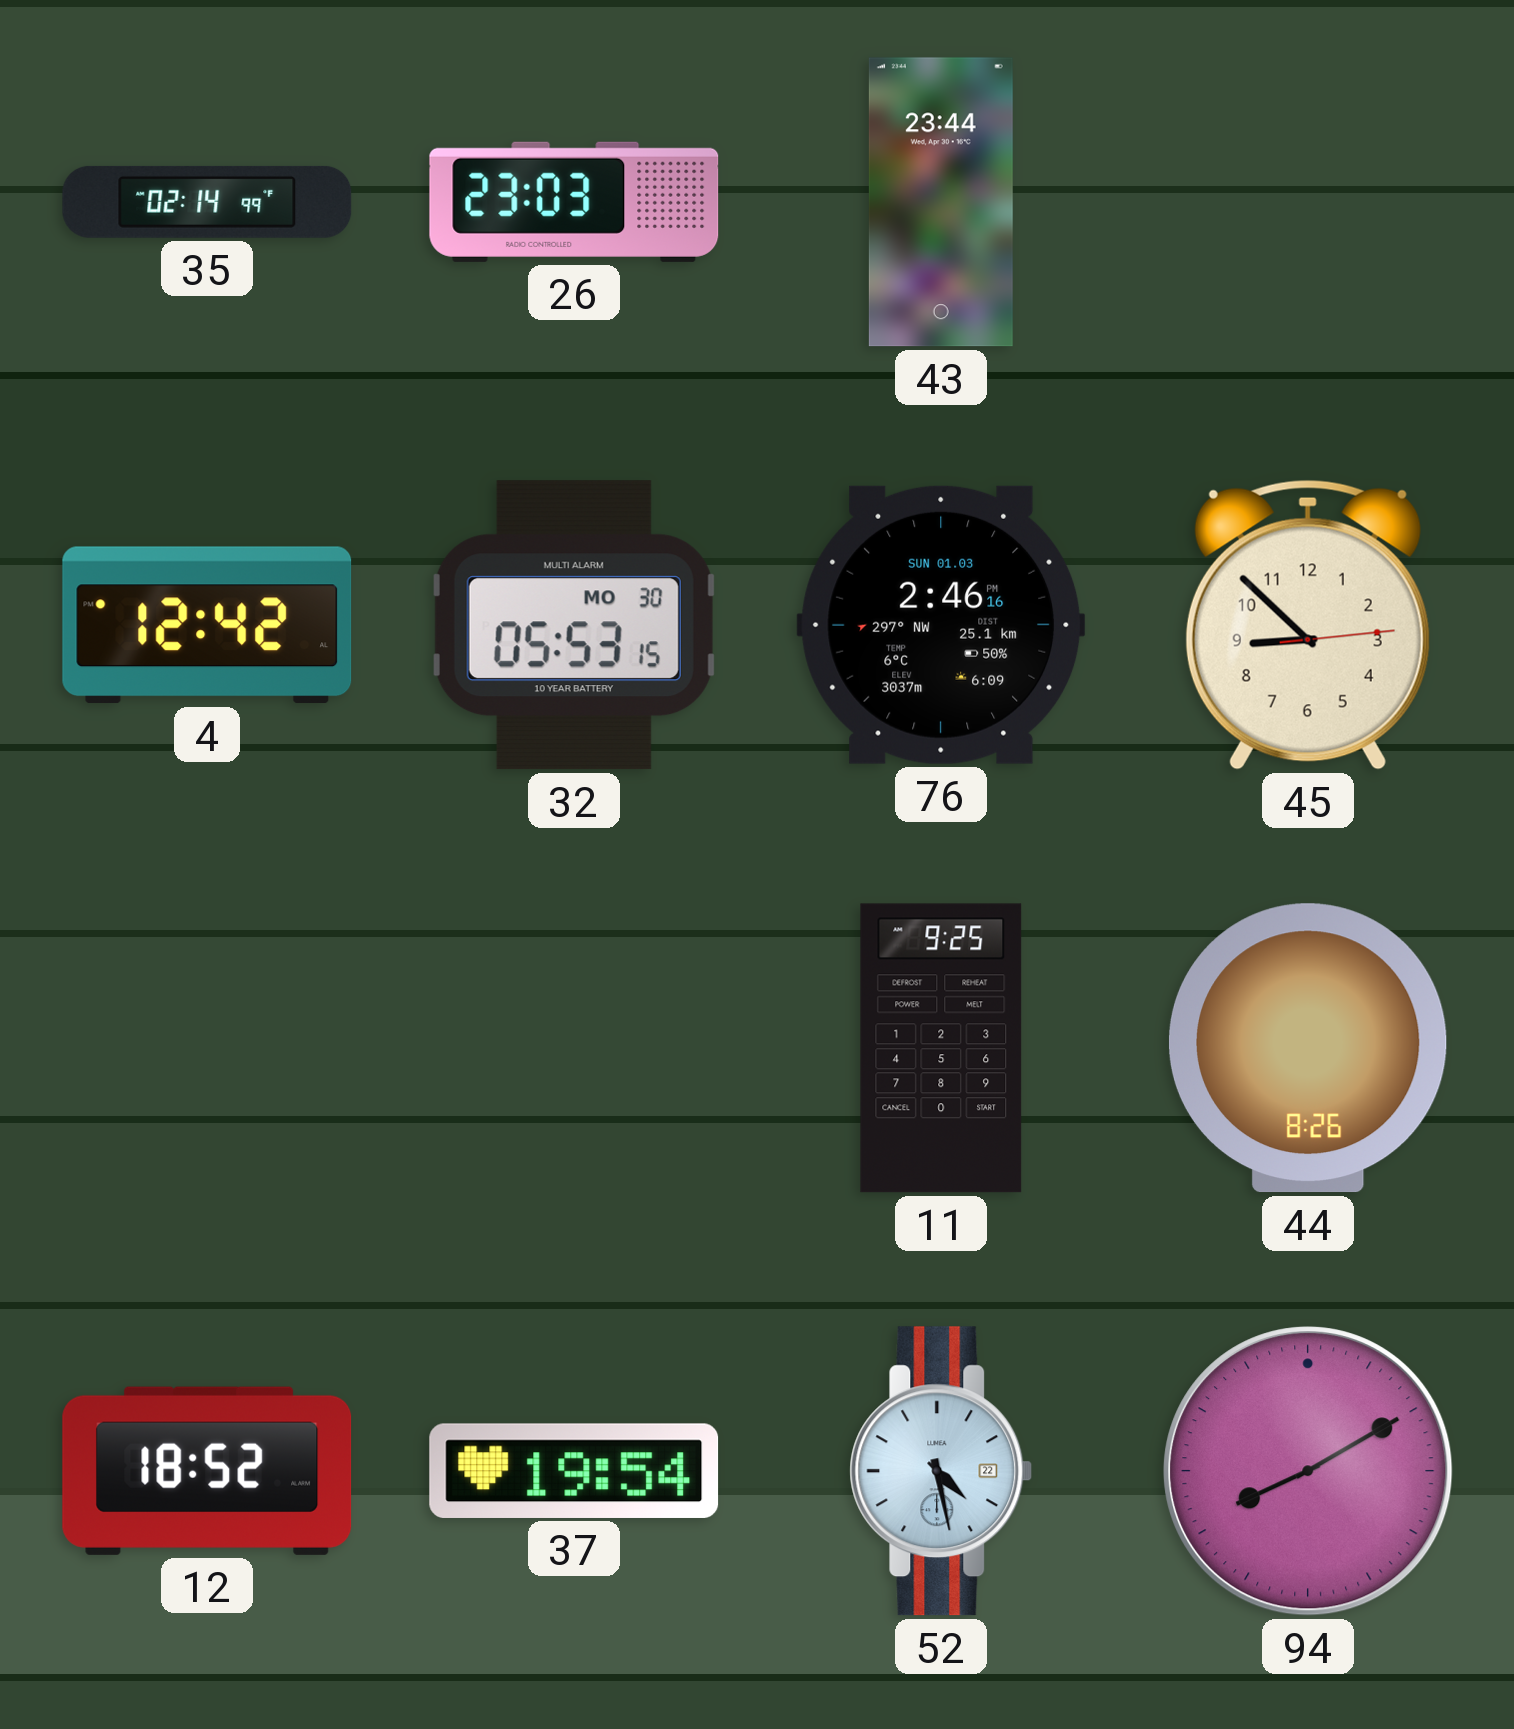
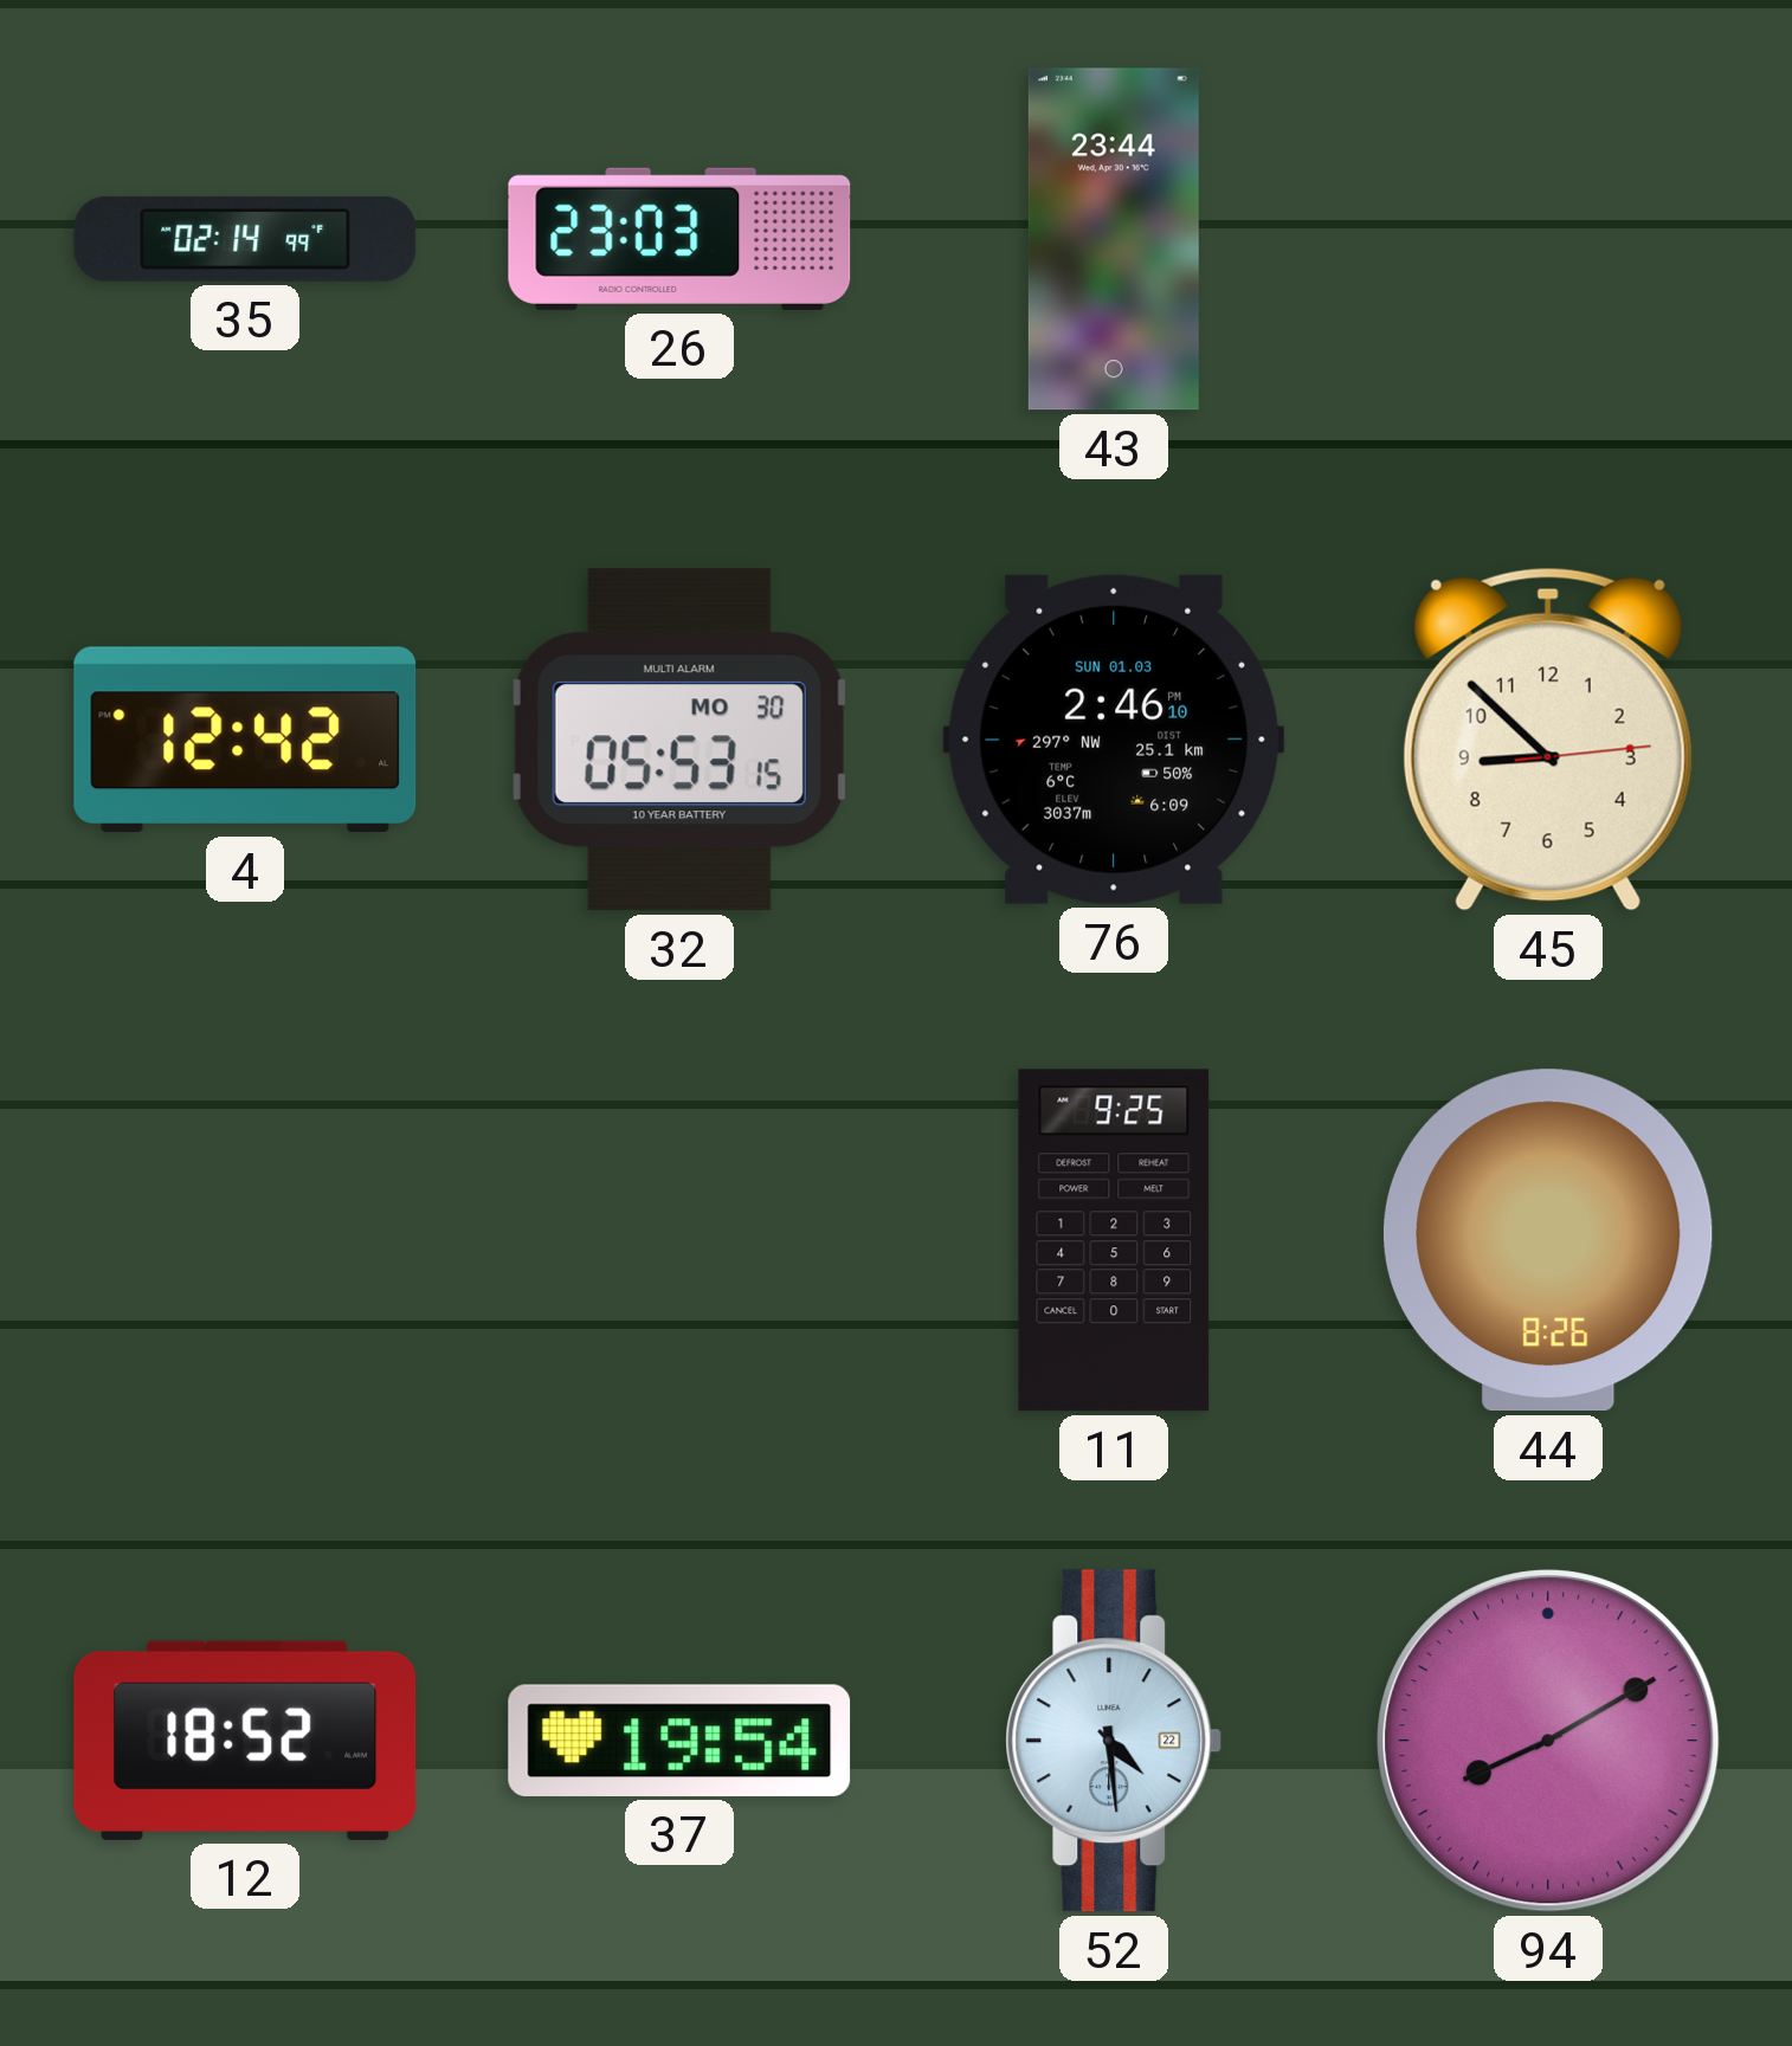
76: 2:46:16 PM -> 2:46:10 PM (1114, 740)
52: 4:28 -> 4:29 (1114, 1741)
